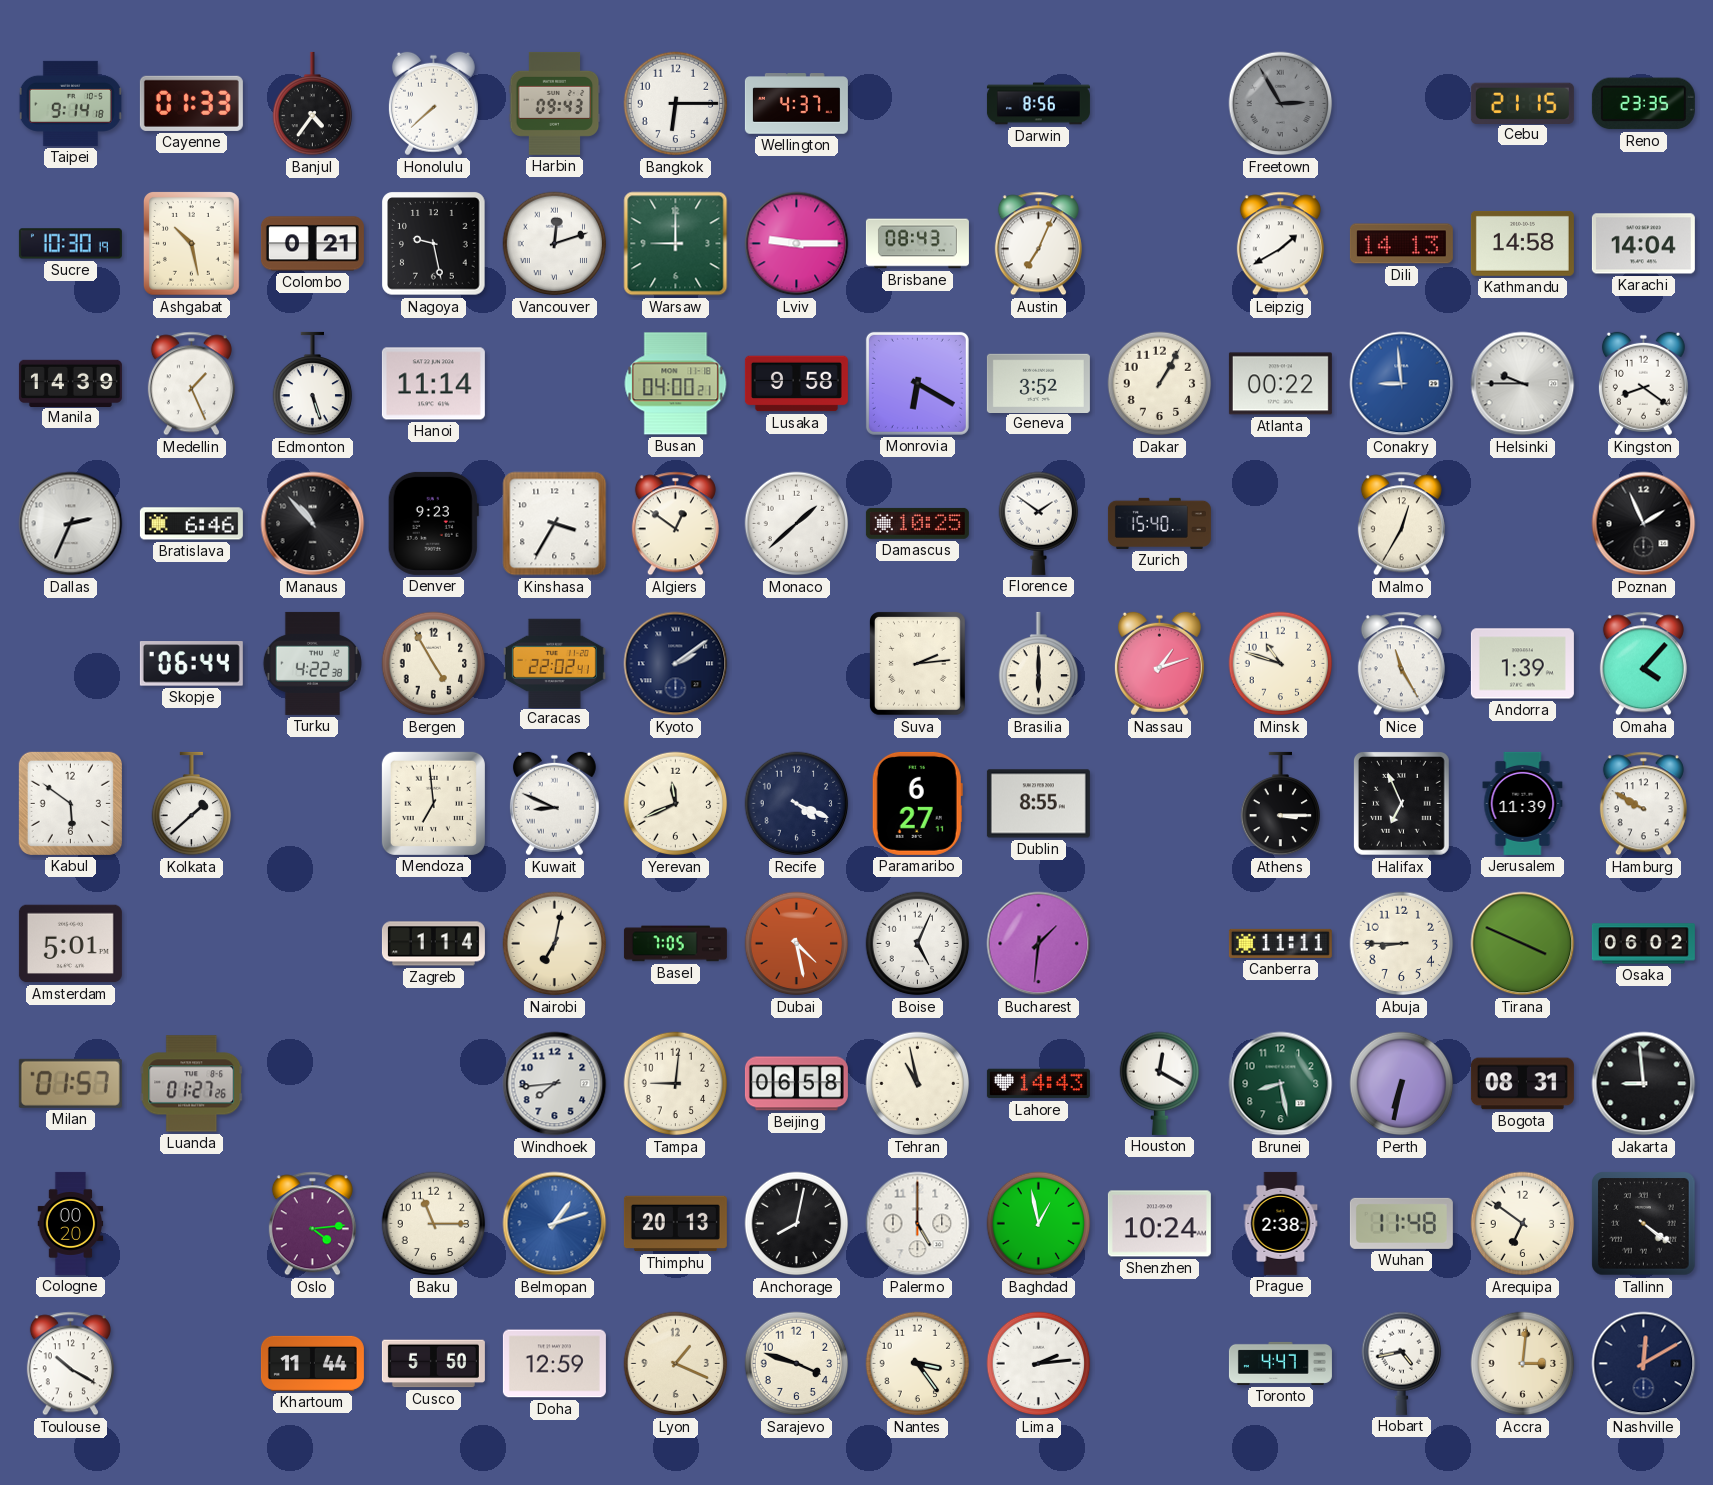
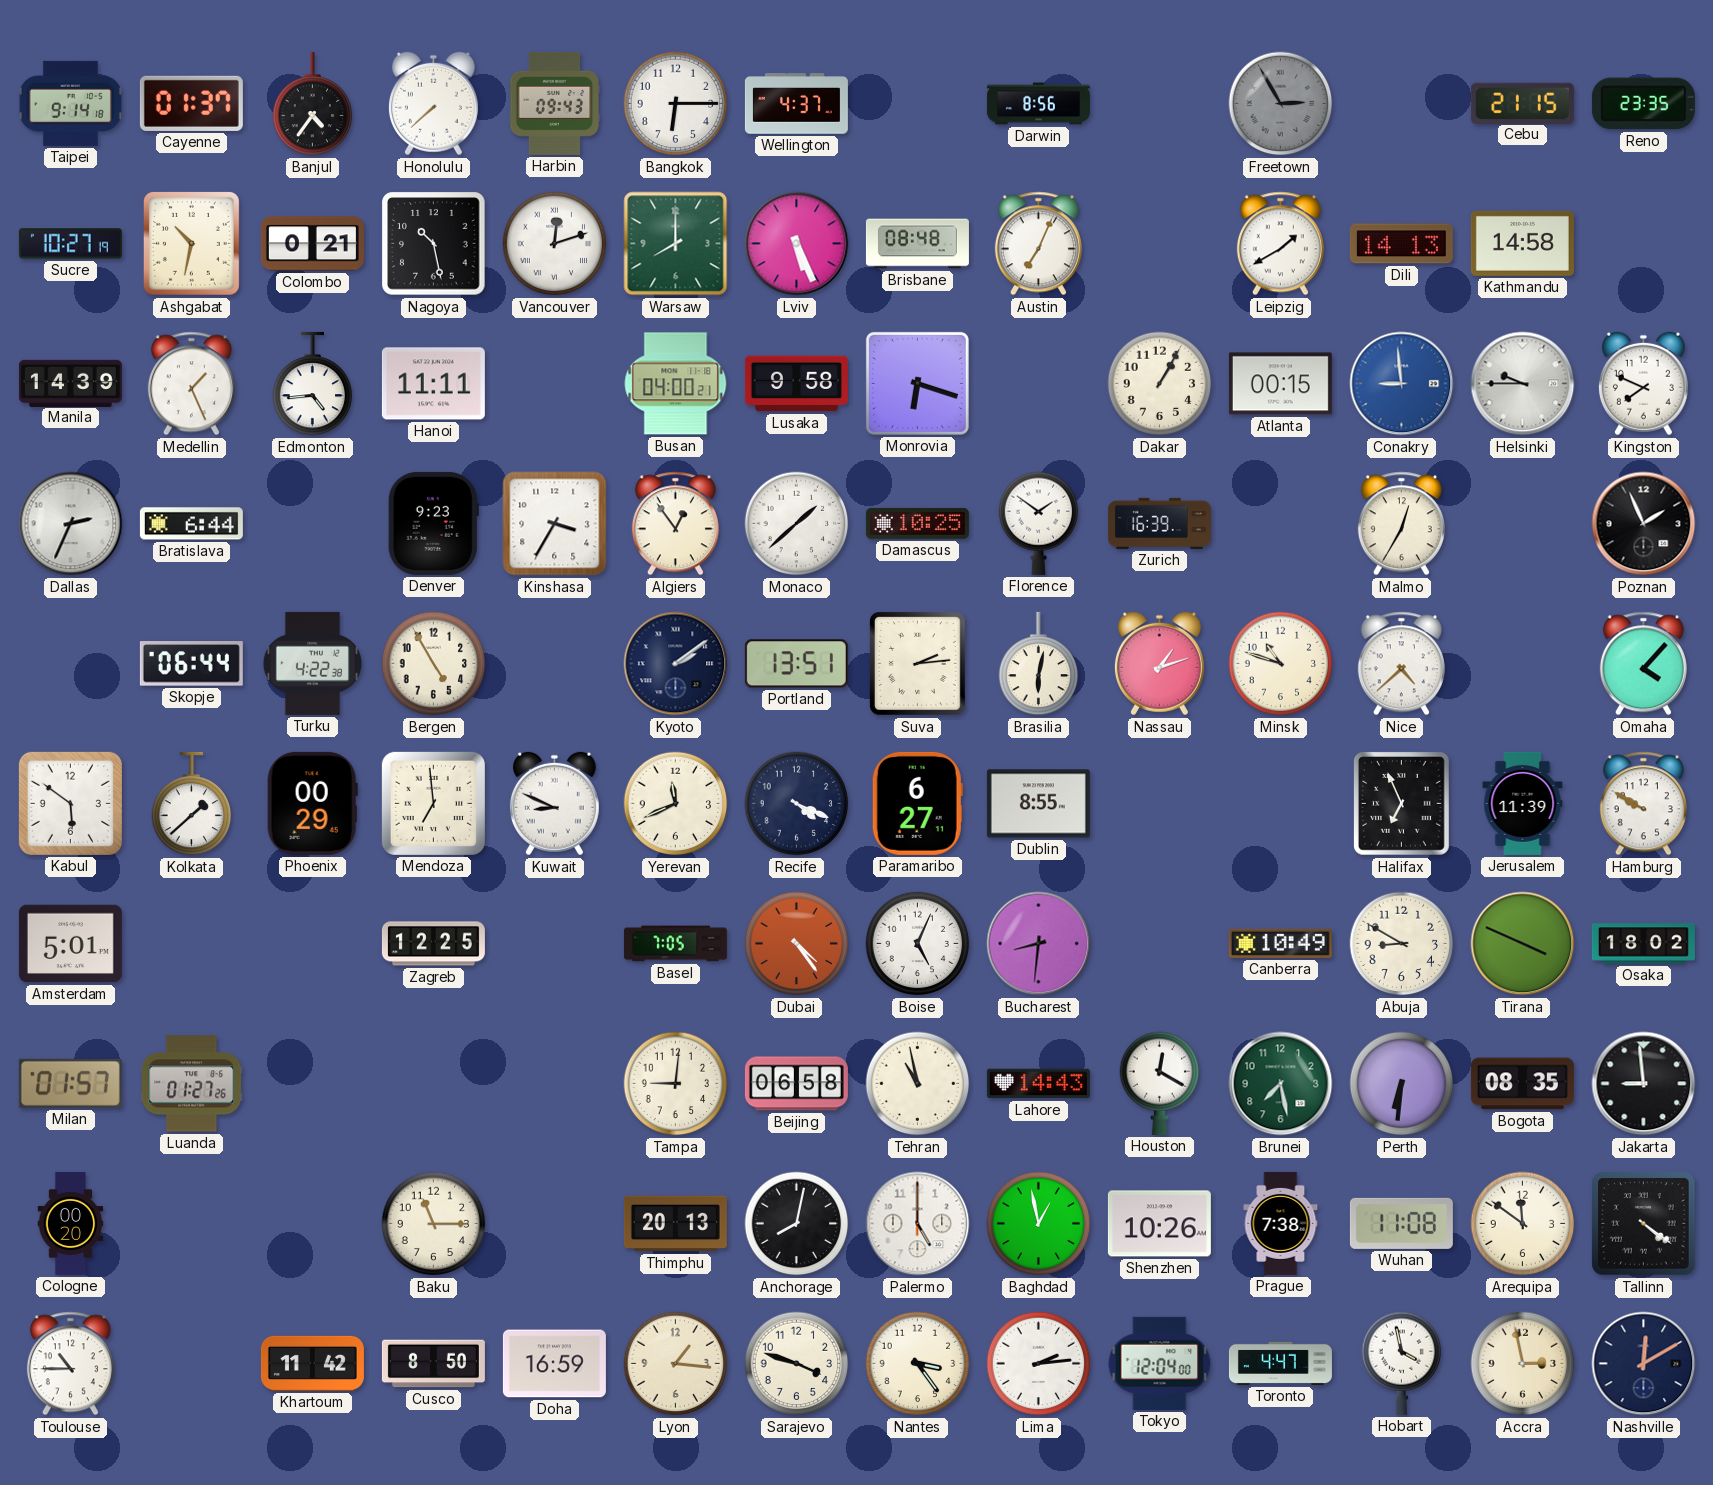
Cayenne: 01:33 -> 01:37 (191, 103)
Sucre: 10:30 -> 10:27 (70, 244)
Ashgabat: 10:28 -> 10:32 (192, 244)
Nagoya: 9:28 -> 10:28 (434, 244)
Warsaw: 9:00 -> 8:00 (676, 244)
Lviv: 9:15 -> 5:26 (797, 244)
Brisbane: 08:43 -> 08:48 (917, 244)
Karachi: 14:04 -> none (1643, 244)
Edmonton: 5:27 -> 4:44 (313, 384)
Hanoi: 11:14 -> 11:11 (433, 384)
Monrovia: 6:20 -> 6:18 (917, 383)
Geneva: 3:52 -> none (1038, 383)
Atlanta: 00:22 -> 00:15 (1280, 384)
Kingston: 8:21 -> 7:49 (1643, 384)
Bratislava: 6:46 -> 6:44 (191, 524)
Manaus: 10:53 -> none (313, 524)
Algiers: 12:51 -> 12:54 (675, 524)
Zurich: 15:40 -> 16:39 (1159, 523)
Caracas: 22:02 -> none (554, 663)
Portland: none -> 13:51 (796, 664)
Brasilia: 6:00 -> 6:02 (1039, 664)
Nice: 11:25 -> 4:38 (1401, 664)
Andorra: 1:39 -> none (1522, 664)
Phoenix: none -> 00:29 (312, 803)
Athens: 3:15 -> none (1281, 804)
Zagreb: 1:14 -> 12:25 (433, 944)
Nairobi: 7:02 -> none (555, 944)
Dubai: 4:28 -> 4:24 (797, 944)
Bucharest: 1:31 -> 8:31 (1039, 944)
Canberra: 11:11 -> 10:49 (1280, 943)
Abuja: 8:45 -> 8:50 (1402, 944)
Osaka: 06:02 -> 18:02 (1643, 944)
Windhoek: 7:44 -> none (555, 1084)
Brunei: 8:28 -> 7:28 (1281, 1084)
Perth: 6:32 -> 6:31 (1402, 1084)
Bogota: 08:31 -> 08:35 (1522, 1084)
Oslo: 4:14 -> none (312, 1224)
Belmopan: 1:12 -> none (555, 1224)
Shenzhen: 10:24 -> 10:26 (1159, 1224)
Prague: 2:38 -> 7:38 (1281, 1223)
Wuhan: 11:48 -> 11:08 (1401, 1223)
Arequipa: 6:51 -> 11:51 (1523, 1224)
Toulouse: 10:20 -> 10:45 (70, 1364)
Khartoum: 11:44 -> 11:42 (312, 1363)
Cusco: 5:50 -> 8:50 (433, 1364)
Doha: 12:59 -> 16:59 (554, 1364)
Lyon: 1:19 -> 1:16 (676, 1364)
Tokyo: none -> 12:04 (1160, 1363)
Hobart: 4:43 -> 3:58 (1402, 1363)
Accra: 3:01 -> 2:58 (1523, 1364)
